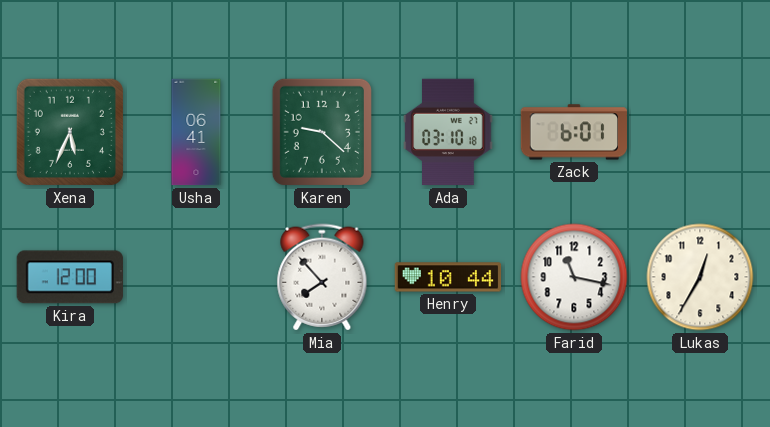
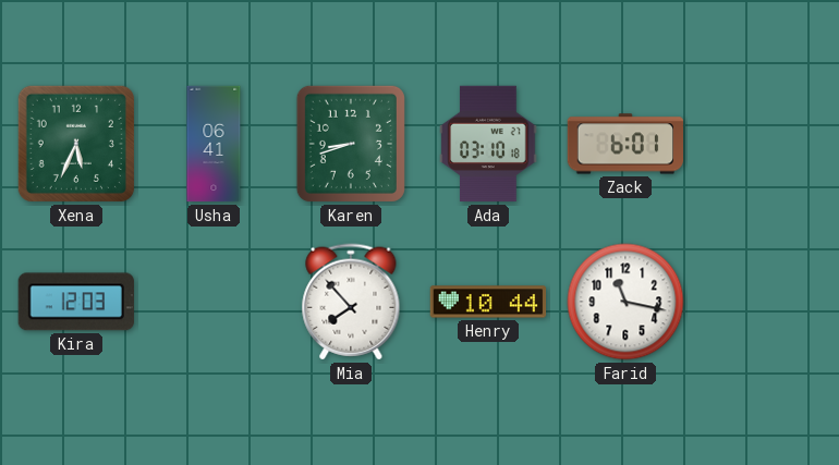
Karen: 9:22 -> 8:42 (351, 144)
Kira: 12:00 -> 12:03 (76, 302)
Lukas: 12:35 -> none (700, 277)
